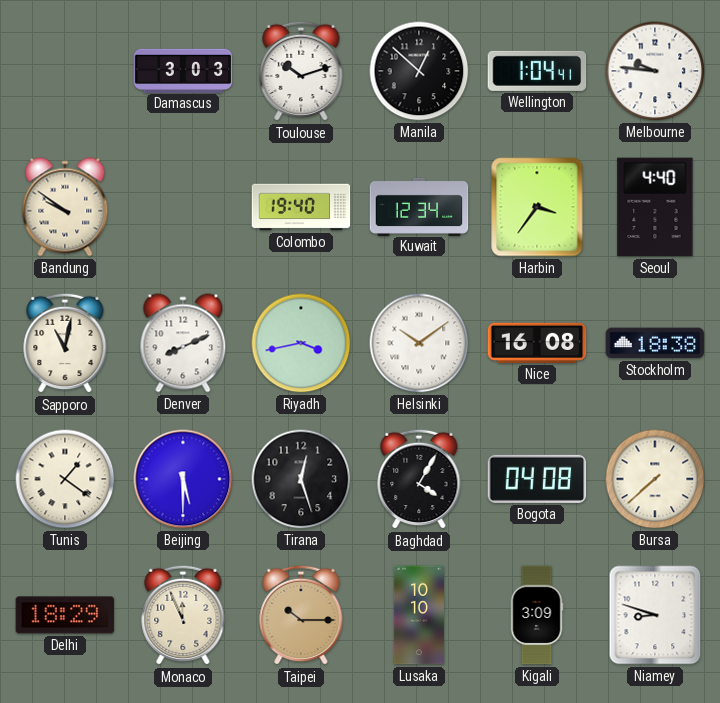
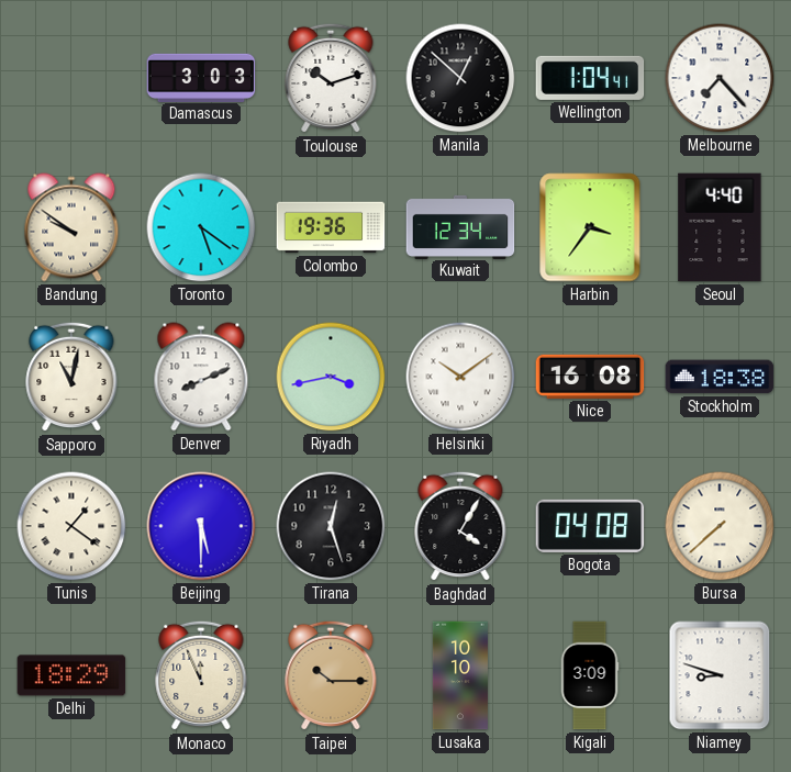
Melbourne: 9:46 -> 7:23 (720, 78)
Toronto: none -> 5:21 (201, 227)
Colombo: 19:40 -> 19:36 (331, 227)
